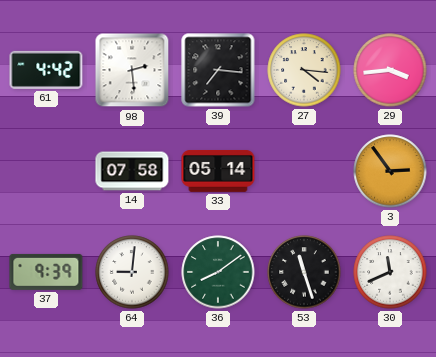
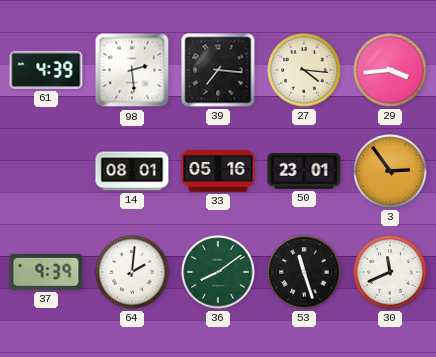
61: 4:42 -> 4:39 (46, 70)
14: 07:58 -> 08:01 (132, 171)
33: 05:14 -> 05:16 (218, 171)
50: none -> 23:01 (304, 171)
64: 9:01 -> 2:01 (132, 272)
